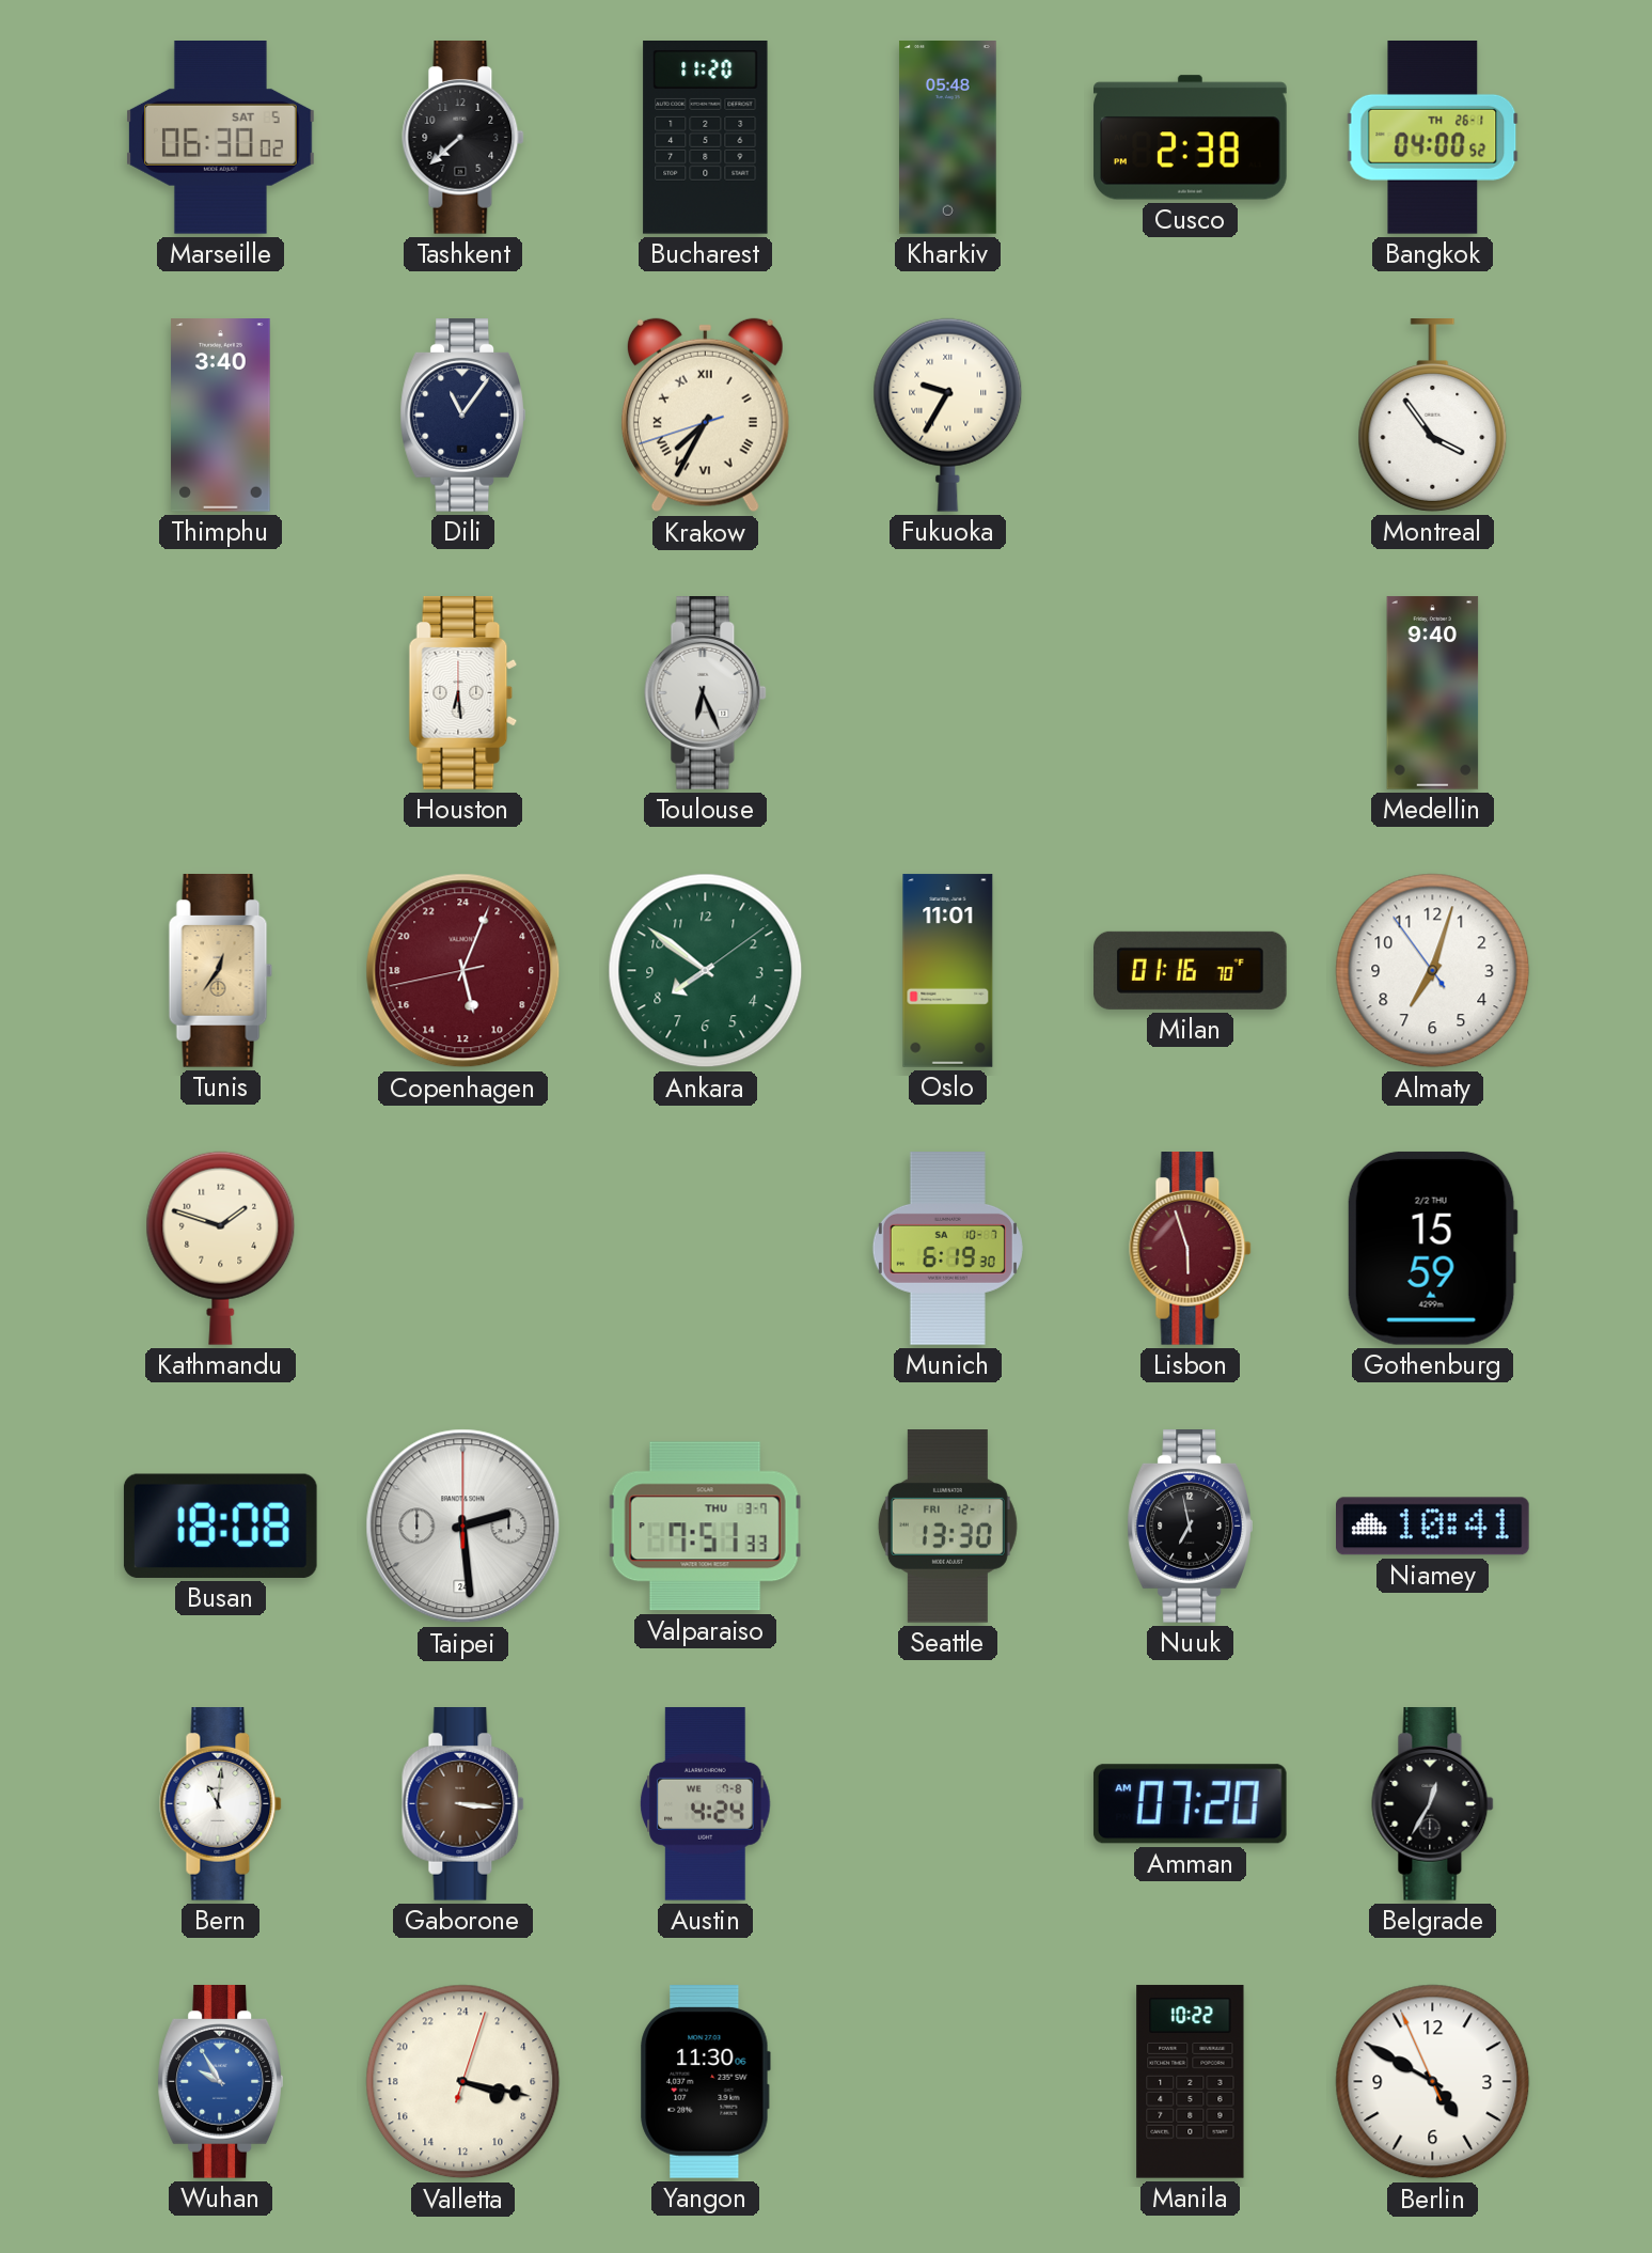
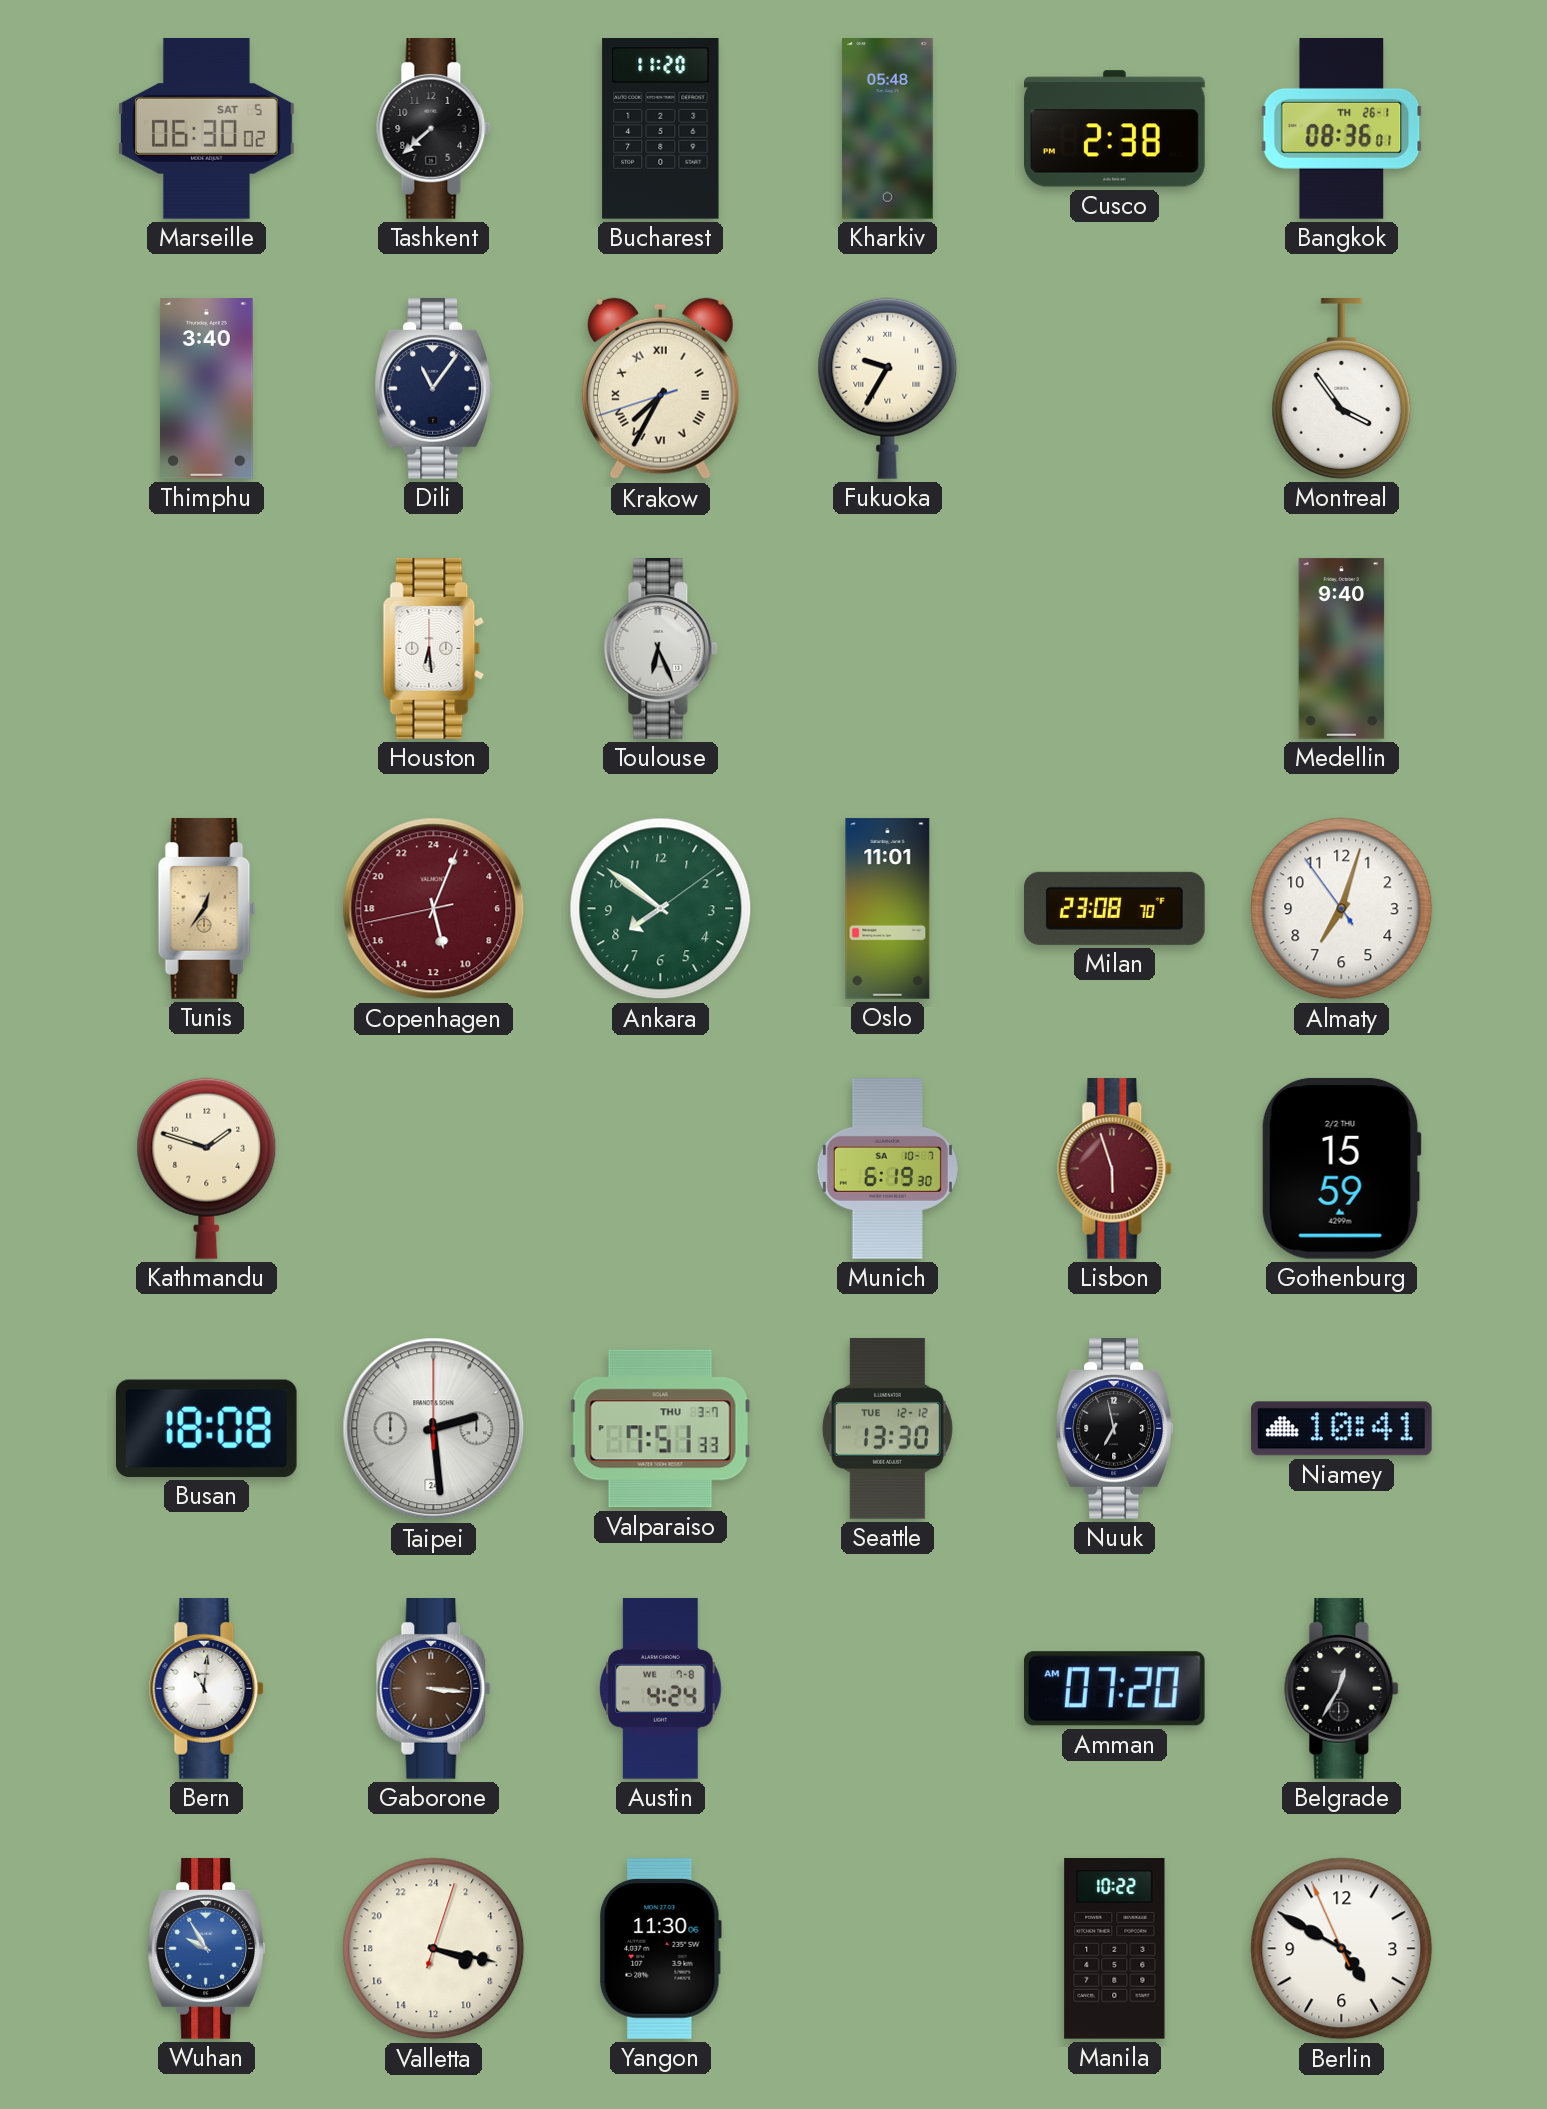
Bangkok: 04:00 -> 08:36 (1342, 129)
Milan: 01:16 -> 23:08 (1115, 908)
Seattle date: FRI 12-1 -> TUE 12-12 (887, 1429)
